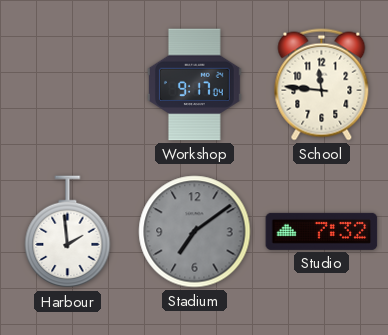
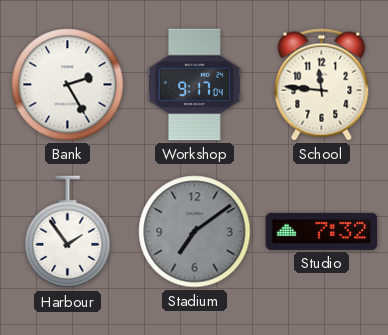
Bank: none -> 2:25 (68, 85)
Harbour: 1:59 -> 1:54 (68, 232)
